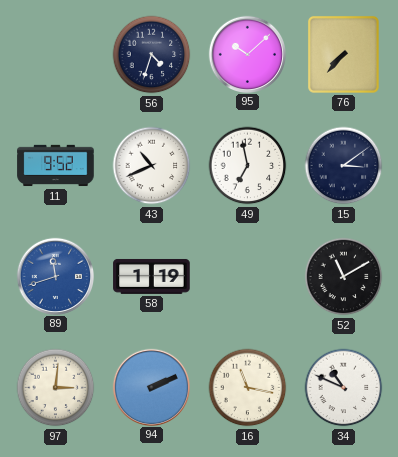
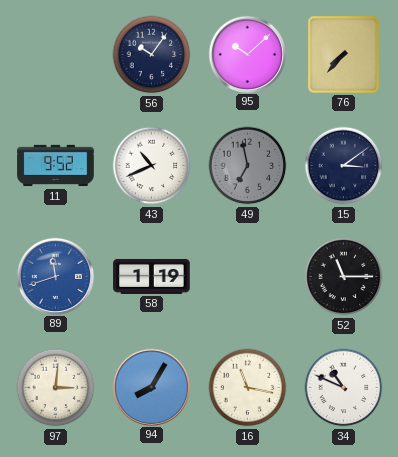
56: 4:33 -> 10:06 (152, 55)
49 dial: white -> grey (248, 166)
52: 11:10 -> 11:15 (344, 277)
94: 2:11 -> 8:05 (151, 387)
